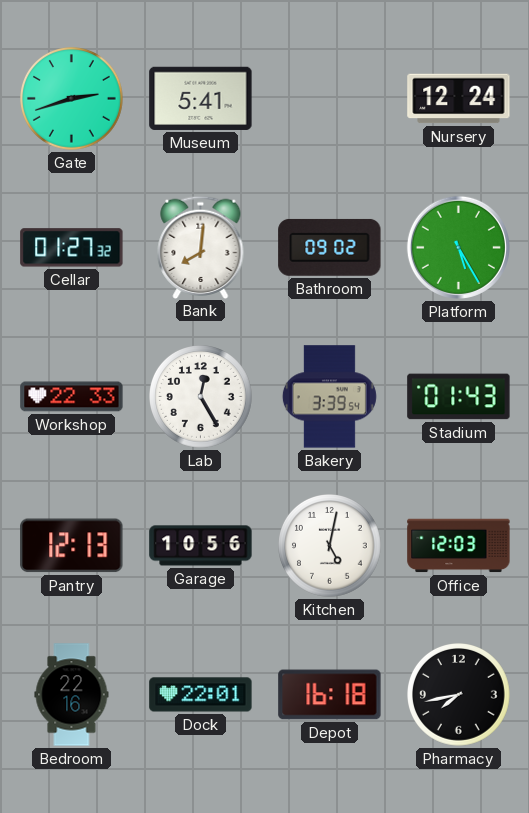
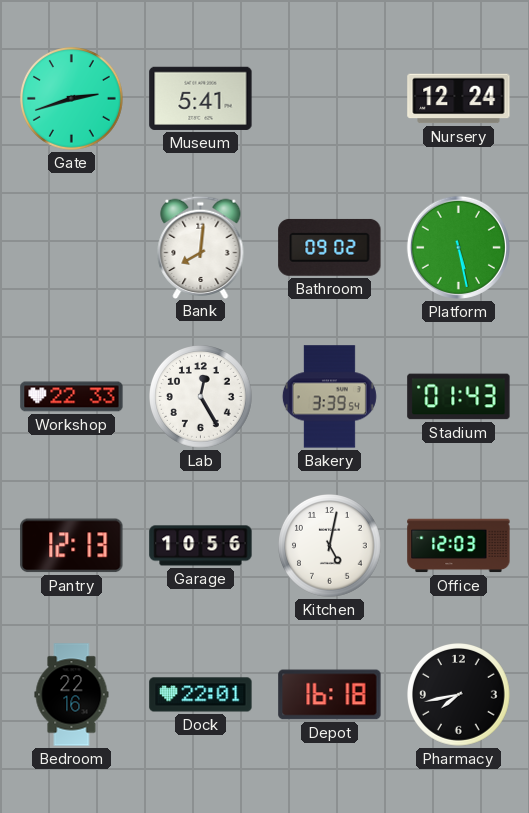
Cellar: 01:27 -> none (72, 248)
Platform: 5:25 -> 5:28 (458, 247)
